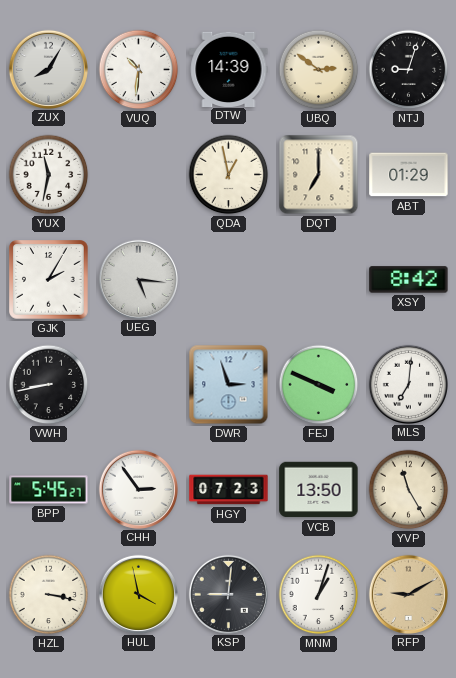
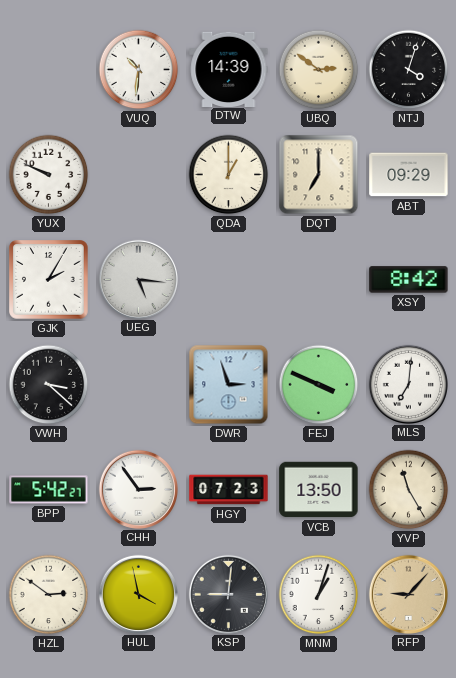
ZUX: 8:05 -> none (48, 69)
NTJ: 9:03 -> 4:03 (409, 70)
YUX: 11:32 -> 9:49 (49, 175)
QDA: 12:58 -> 1:00 (229, 175)
ABT: 01:29 -> 09:29 (409, 175)
VWH: 8:43 -> 3:22 (49, 385)
BPP: 5:45 -> 5:42 (49, 490)
HZL: 3:17 -> 2:51 (49, 595)
RFP: 9:10 -> 9:07 (408, 594)
